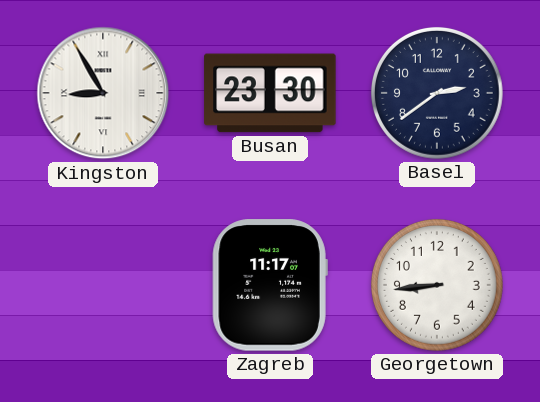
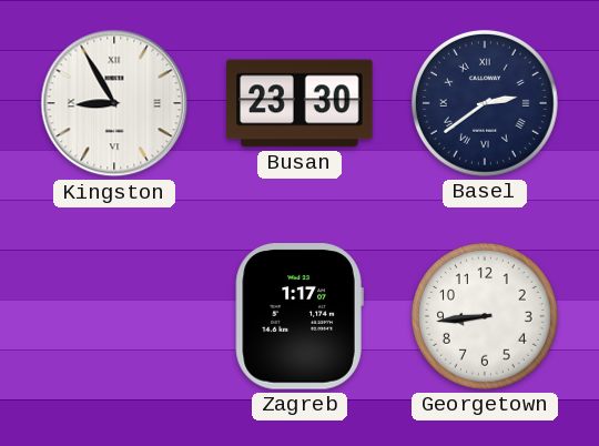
Basel numerals: Arabic -> Roman (485, 103)
Zagreb: 11:17 -> 1:17 (299, 316)
